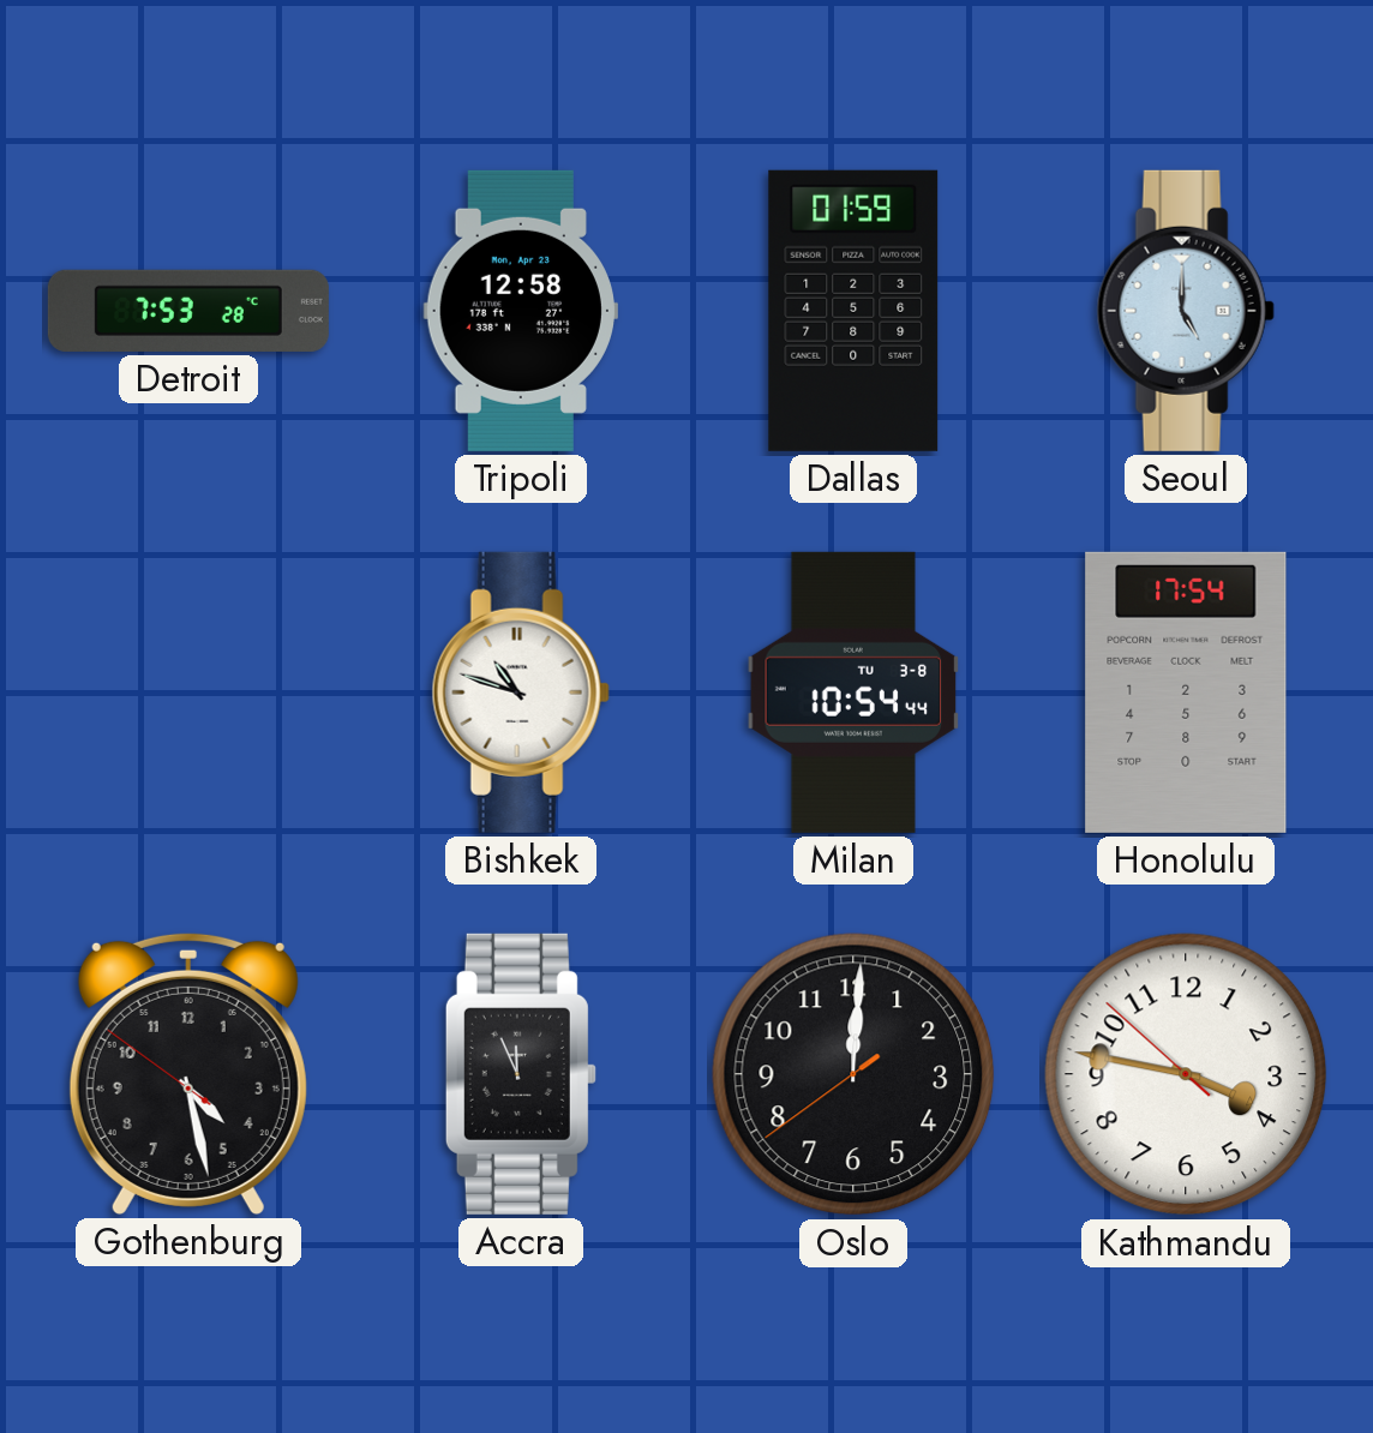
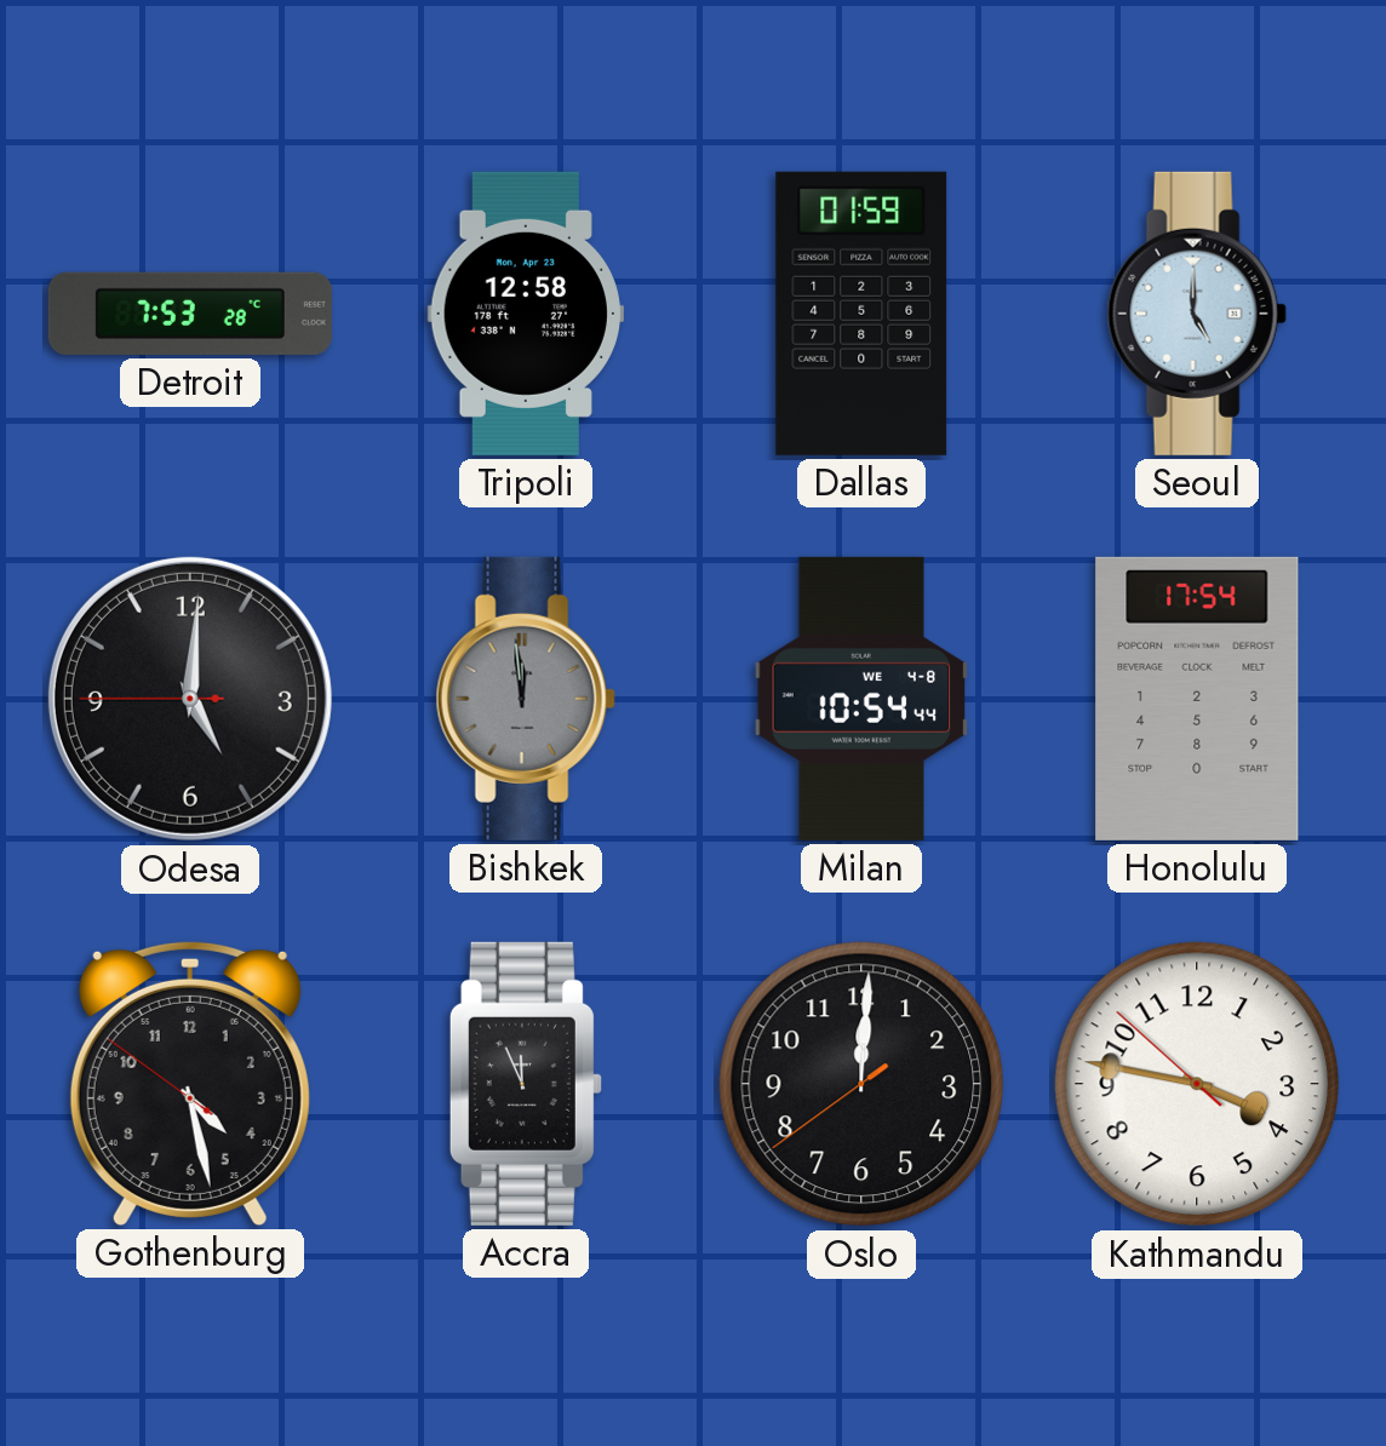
Odesa: none -> 5:00 (190, 699)
Bishkek: 10:48 -> 11:59 (526, 699)
Bishkek dial: white -> grey (526, 699)
Milan date: TU 3-8 -> WE 4-8 (861, 699)
